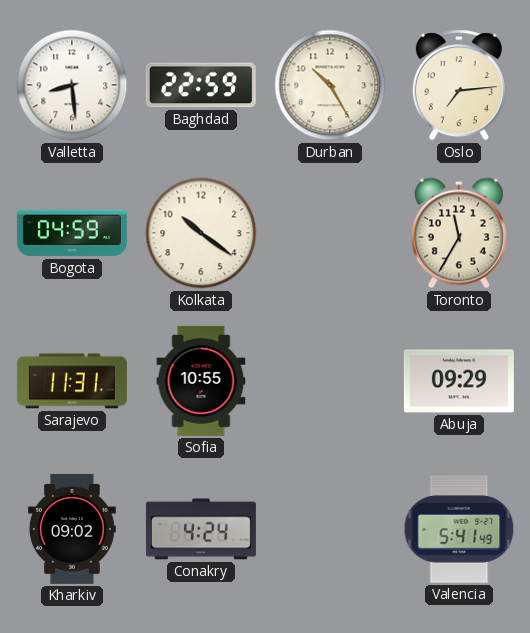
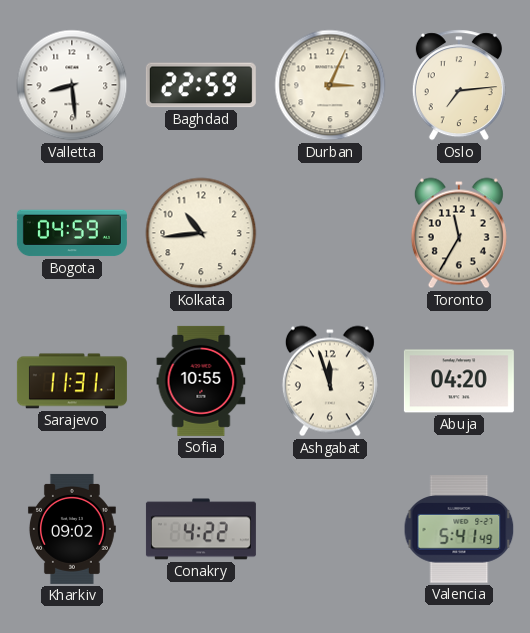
Durban: 10:25 -> 3:04 (330, 85)
Kolkata: 10:21 -> 10:44 (201, 233)
Ashgabat: none -> 11:57 (330, 381)
Abuja: 09:29 -> 04:20 (459, 381)
Conakry: 4:24 -> 4:22 (201, 529)
